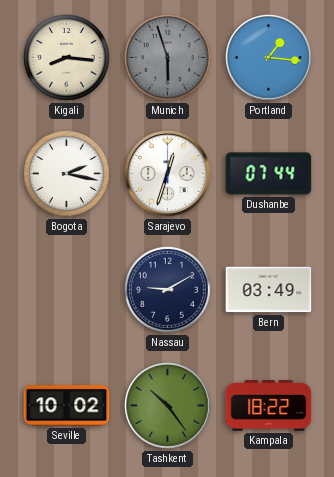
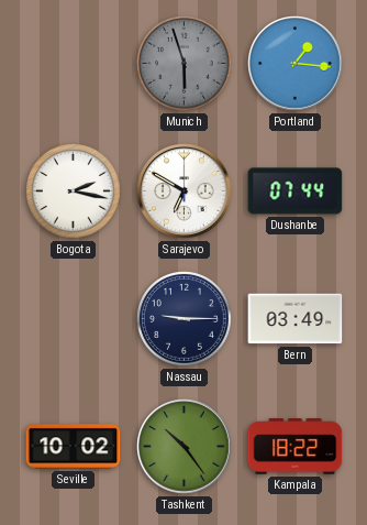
Kigali: 8:16 -> none (67, 58)
Sarajevo: 12:33 -> 6:50 (185, 192)
Nassau: 9:10 -> 9:15 (185, 319)
